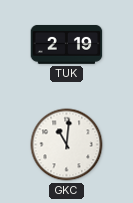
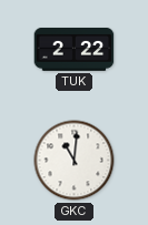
TUK: 2:19 -> 2:22 (75, 49)
